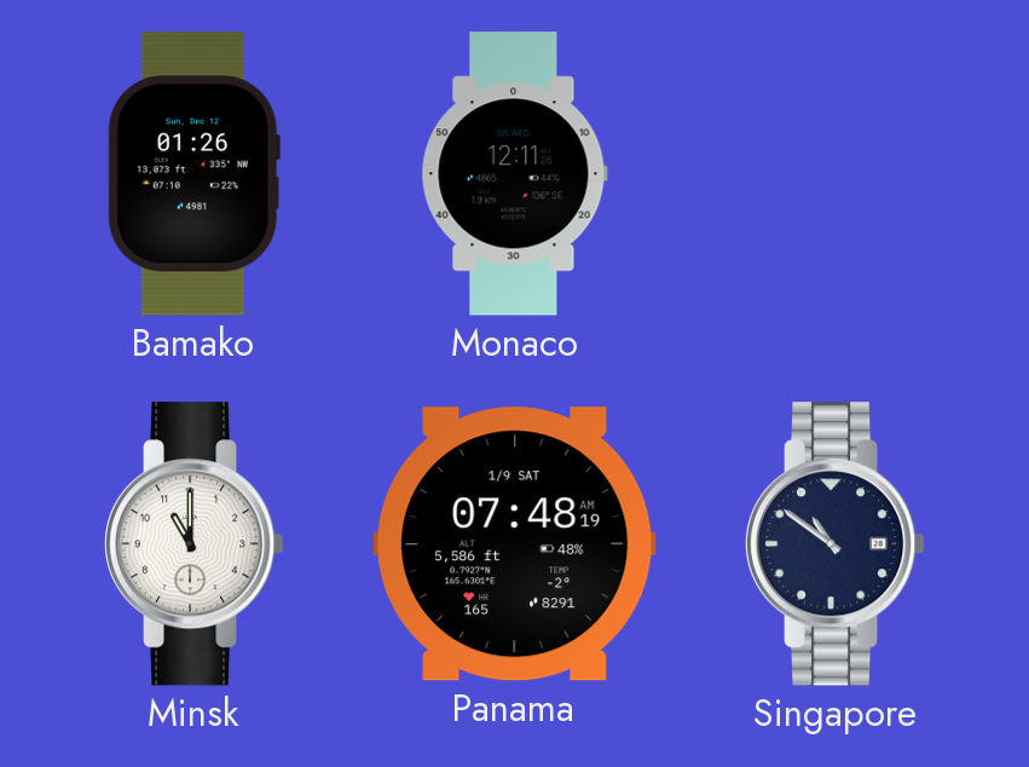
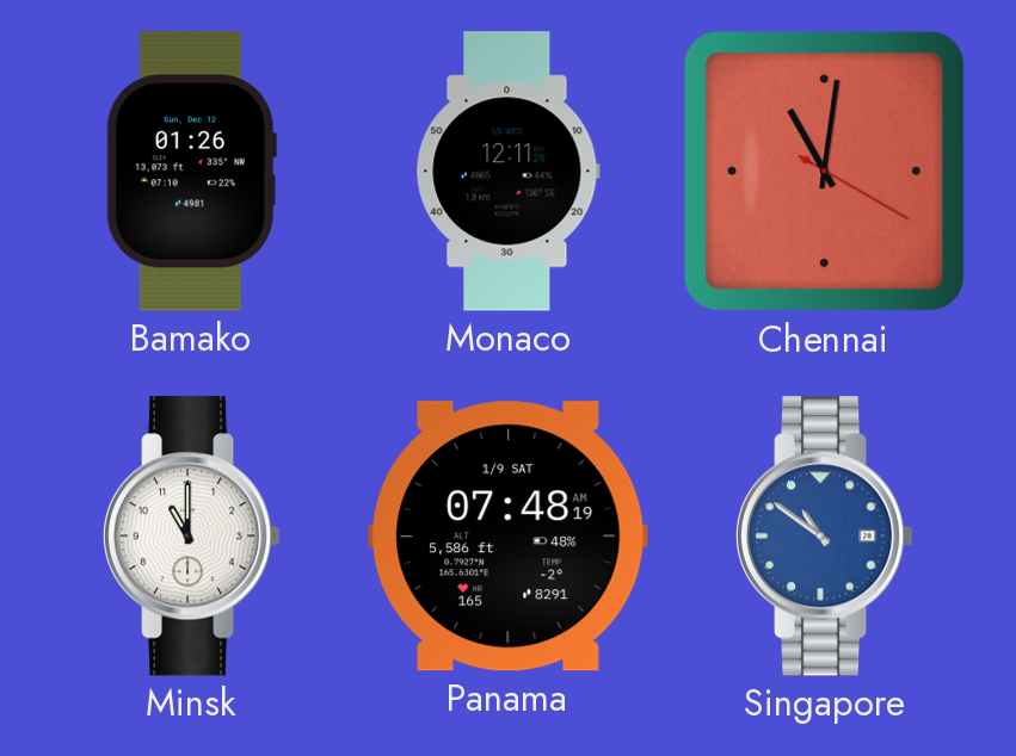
Chennai: none -> 11:01 (825, 172)
Singapore dial: navy -> blue (824, 537)
